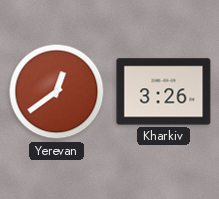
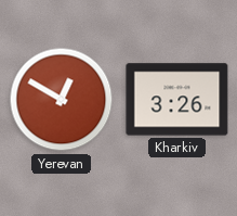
Yerevan: 12:39 -> 12:50 (62, 100)
